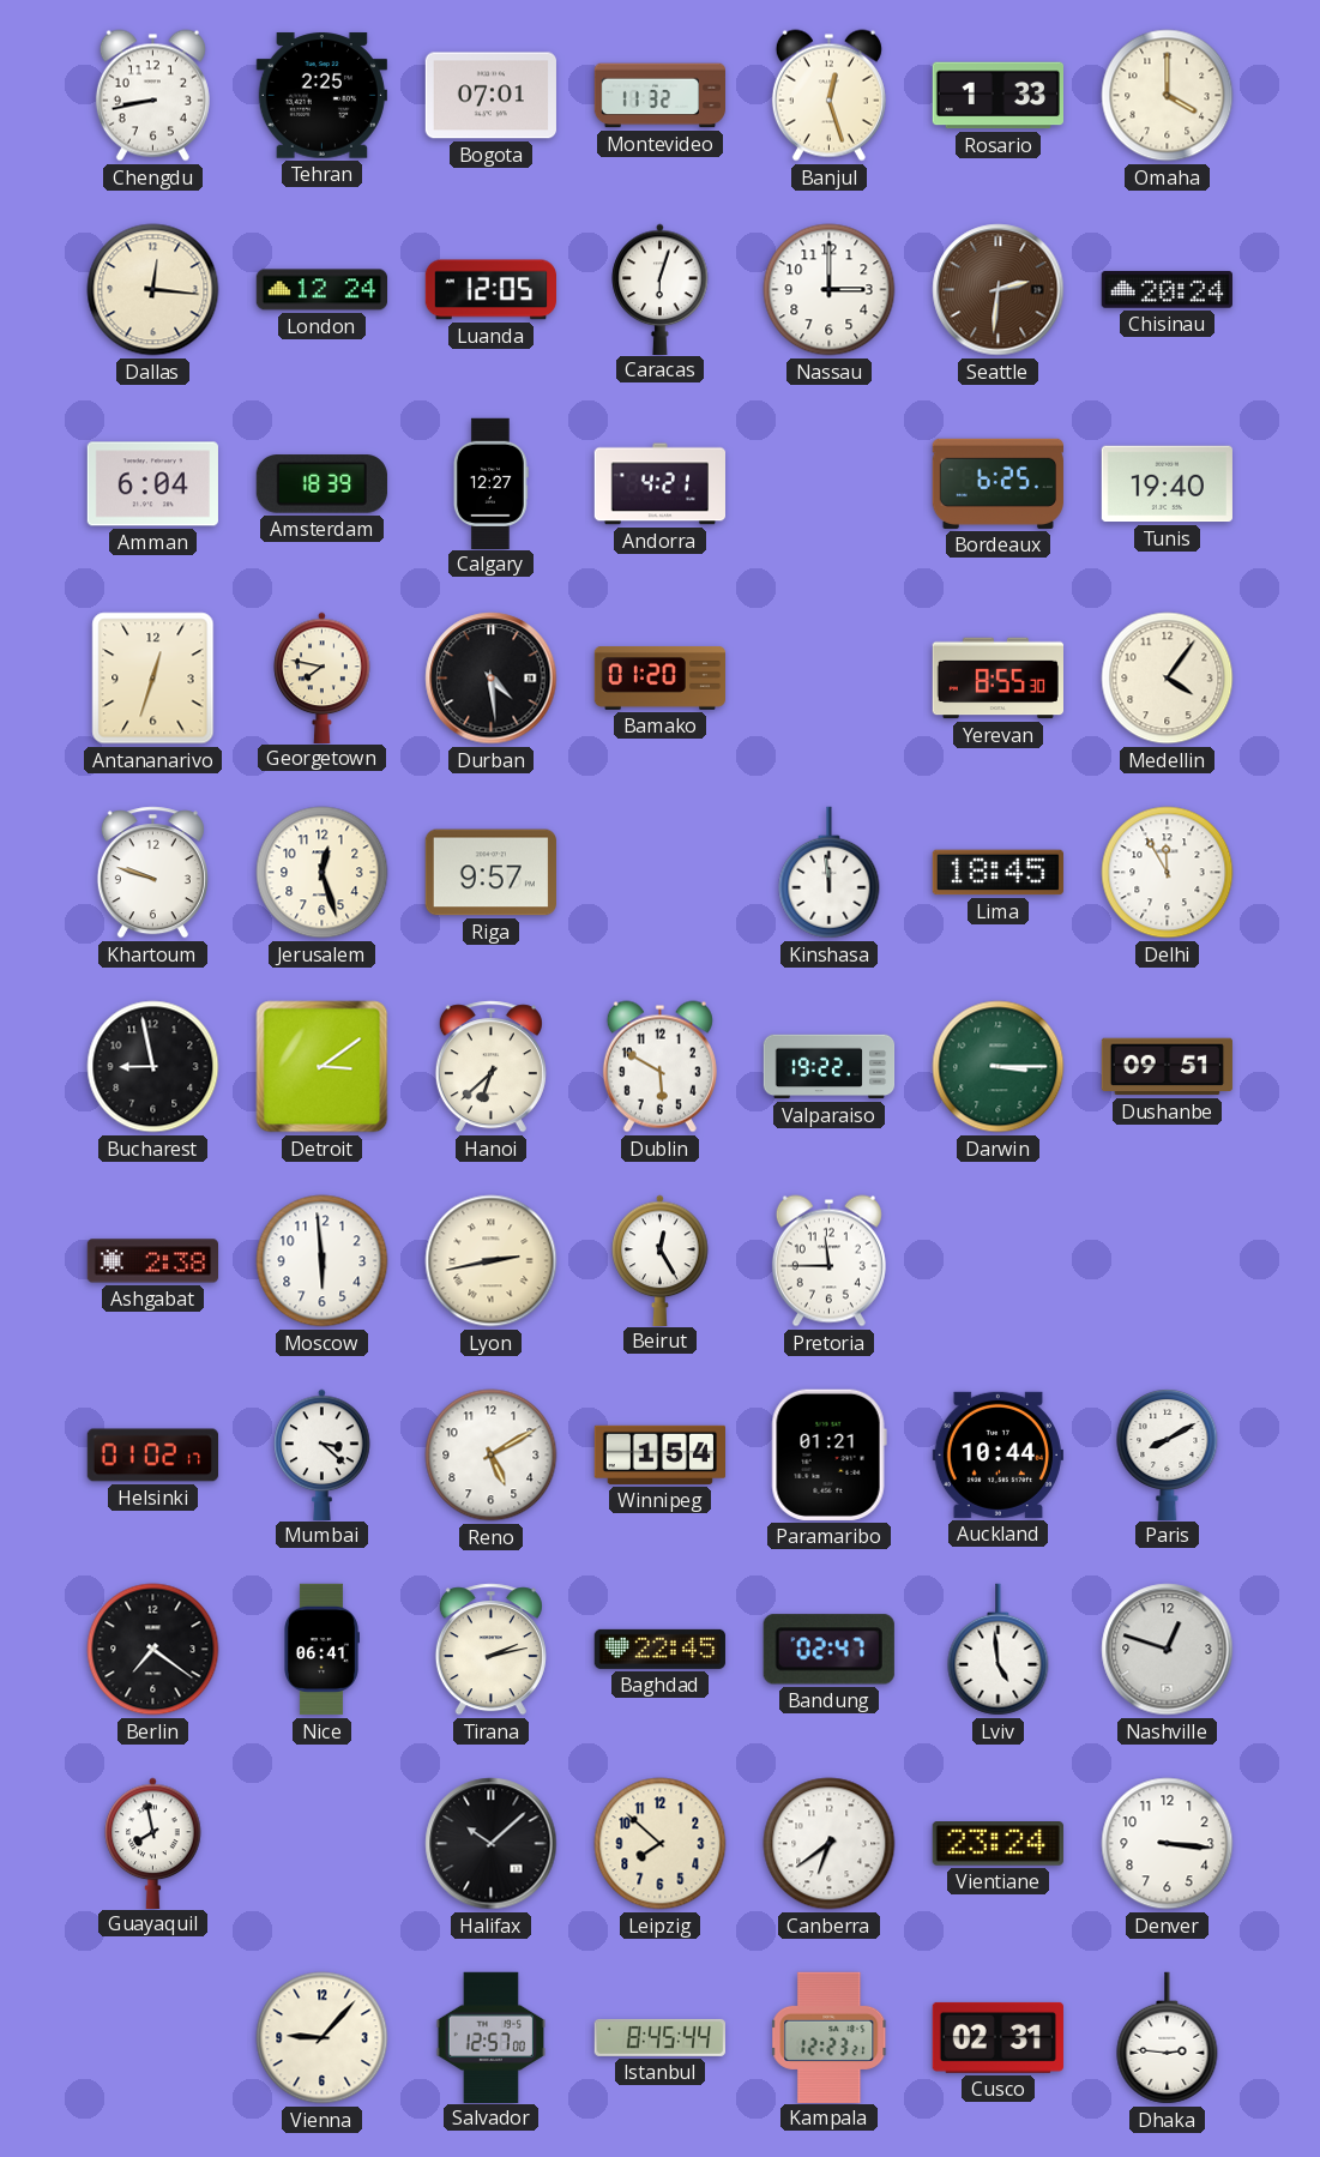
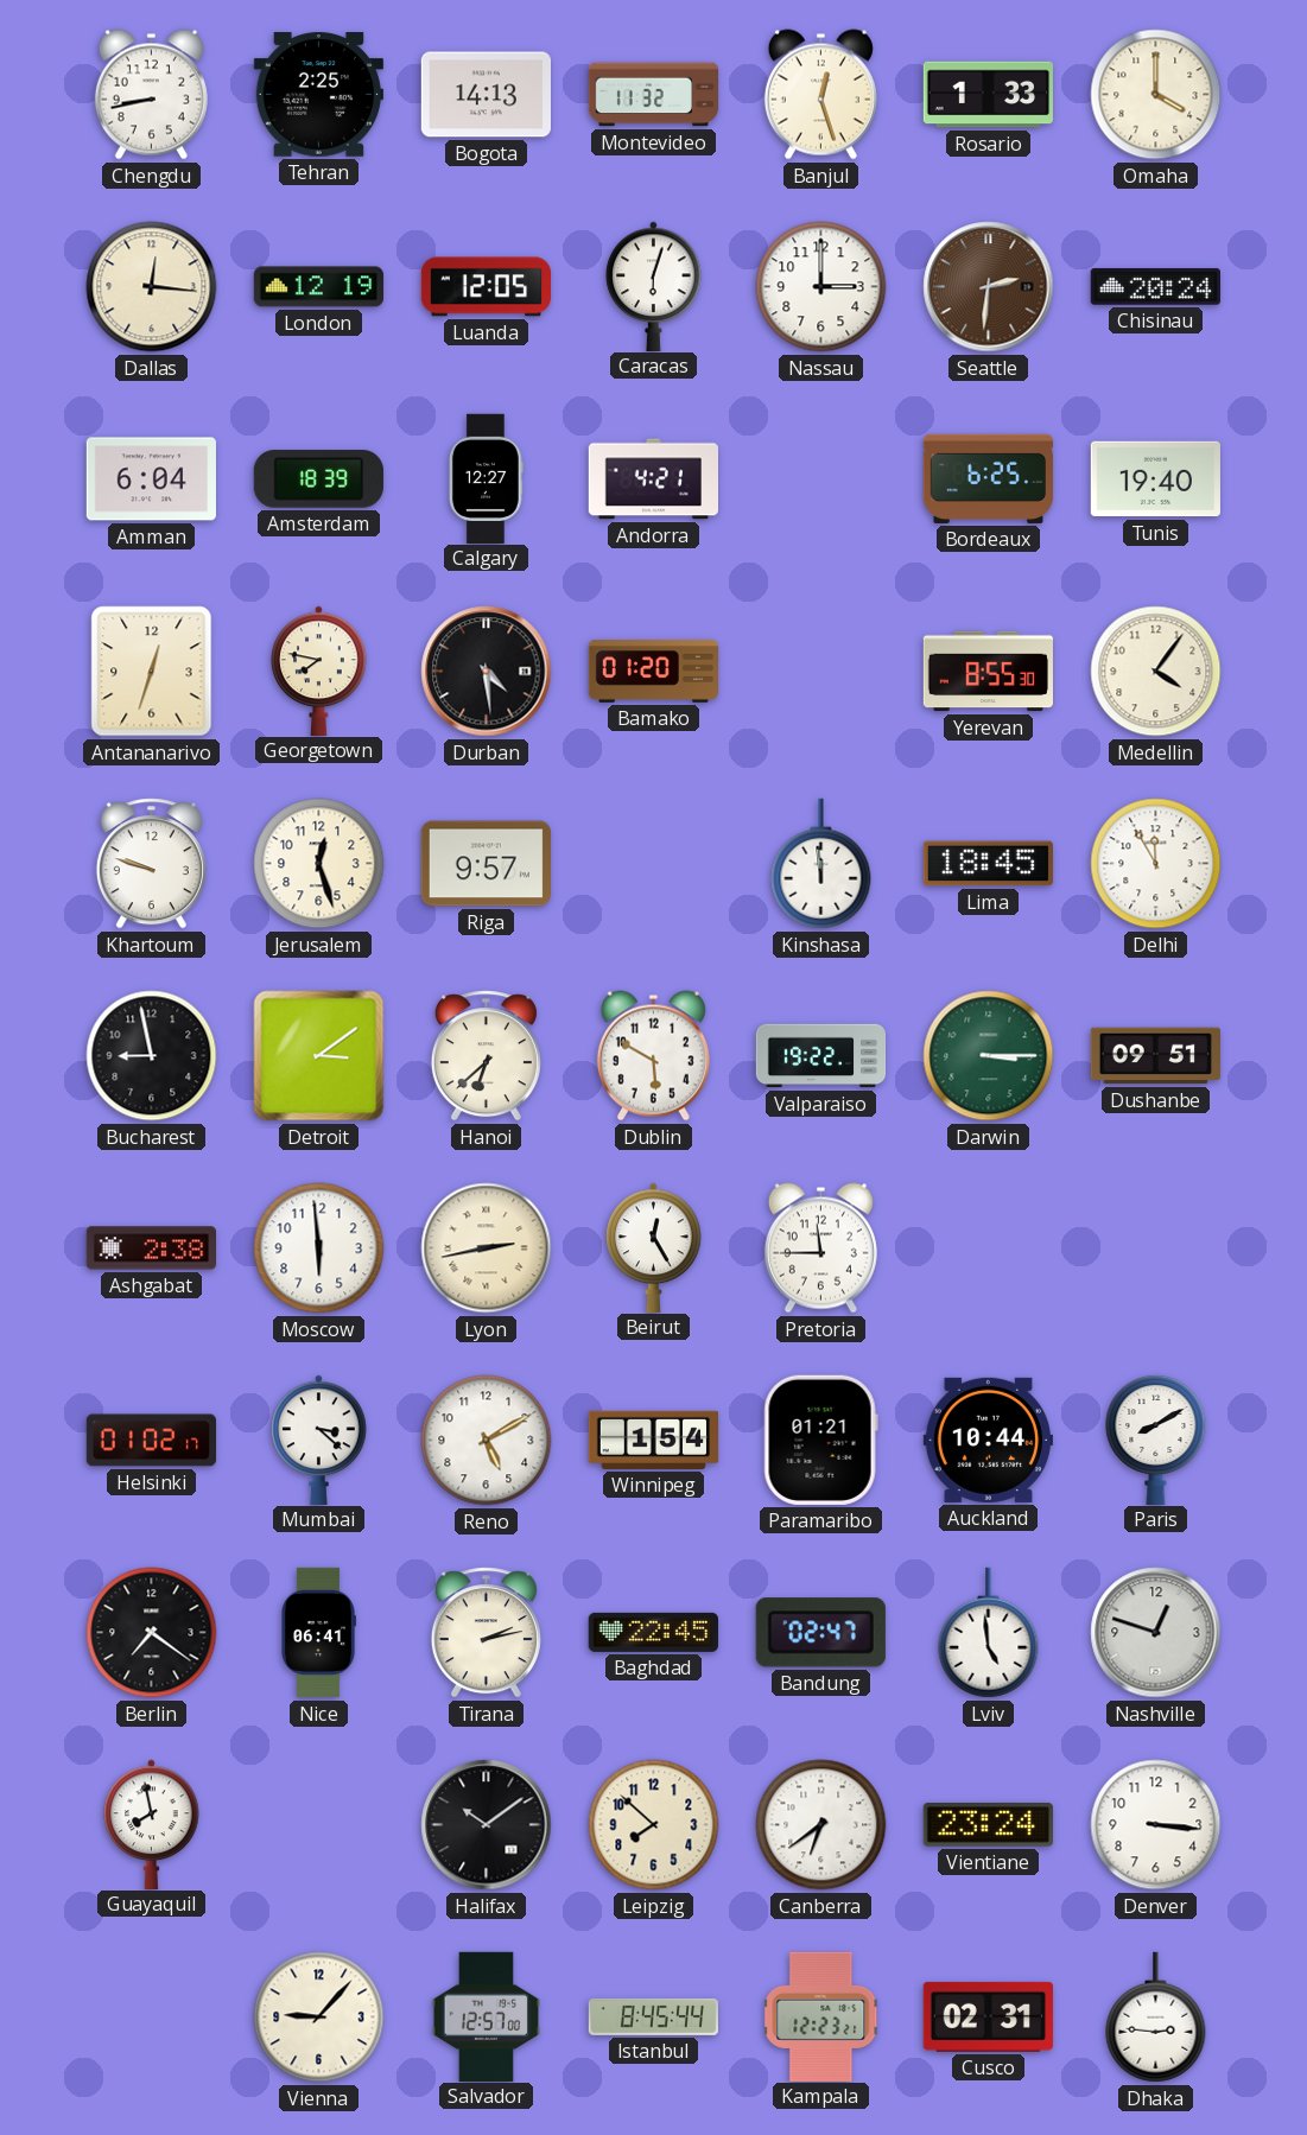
Bogota: 07:01 -> 14:13 (486, 95)
London: 12:24 -> 12:19 (318, 287)
Halifax: 10:08 -> 10:09 (487, 1825)
